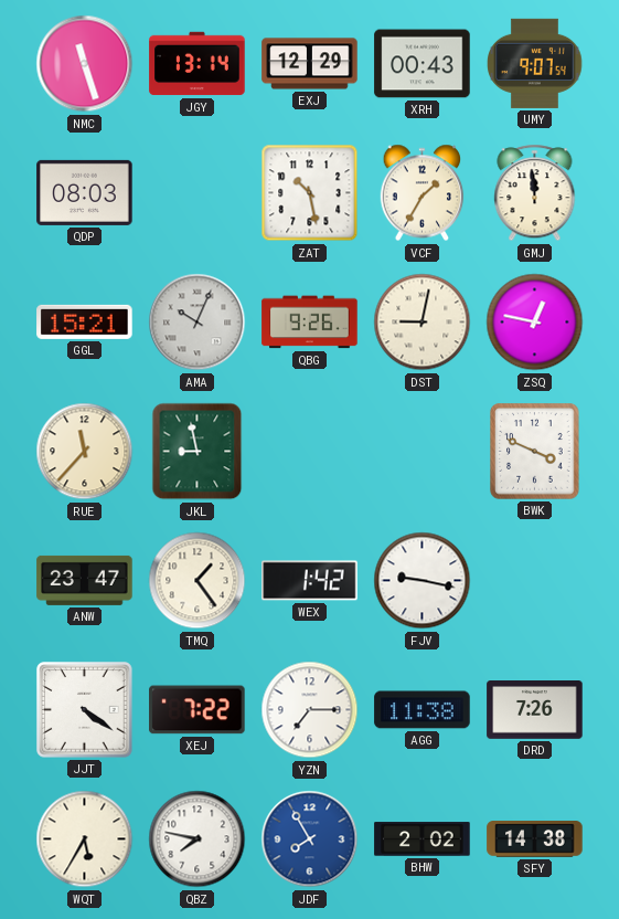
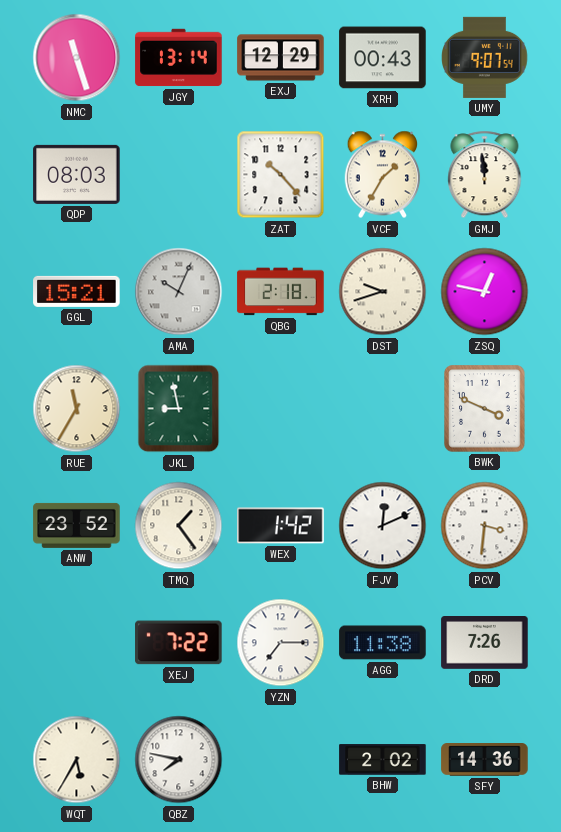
ZAT: 10:28 -> 10:23 (281, 175)
QBG: 9:26 -> 2:18 (281, 292)
DST: 9:02 -> 9:42 (383, 292)
RUE: 11:37 -> 11:35 (77, 409)
ANW: 23:47 -> 23:52 (77, 525)
FJV: 9:17 -> 12:11 (383, 526)
PCV: none -> 3:31 (485, 526)
JJT: 4:21 -> none (85, 710)
JDF: 7:55 -> none (310, 839)
SFY: 14:38 -> 14:36 (485, 760)
